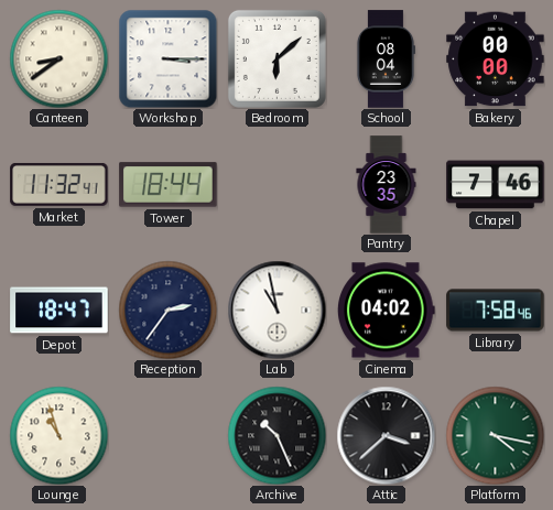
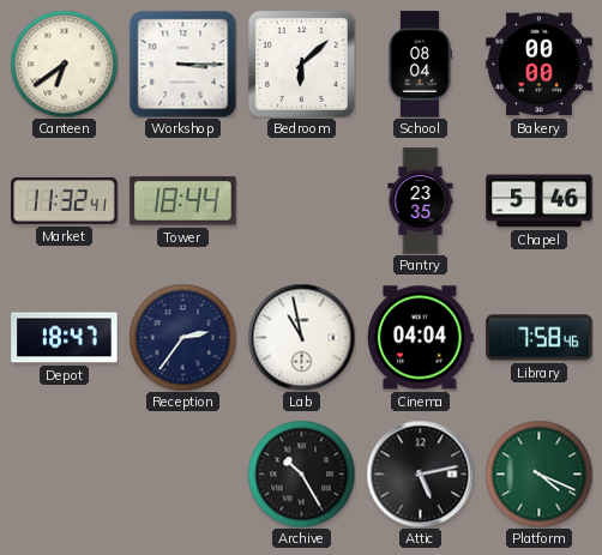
Canteen: 8:39 -> 6:39 (64, 64)
Chapel: 7:46 -> 5:46 (540, 201)
Cinema: 04:02 -> 04:04 (421, 338)
Lounge: 10:57 -> none (58, 435)
Archive: 10:26 -> 10:25 (301, 473)
Attic: 3:38 -> 5:13 (420, 473)
Platform: 4:17 -> 4:19 (538, 473)
